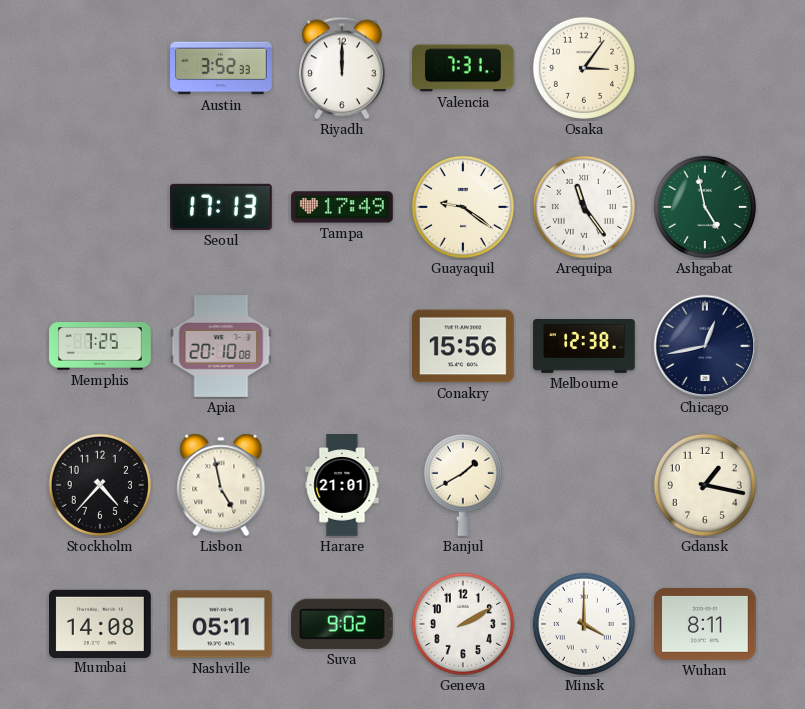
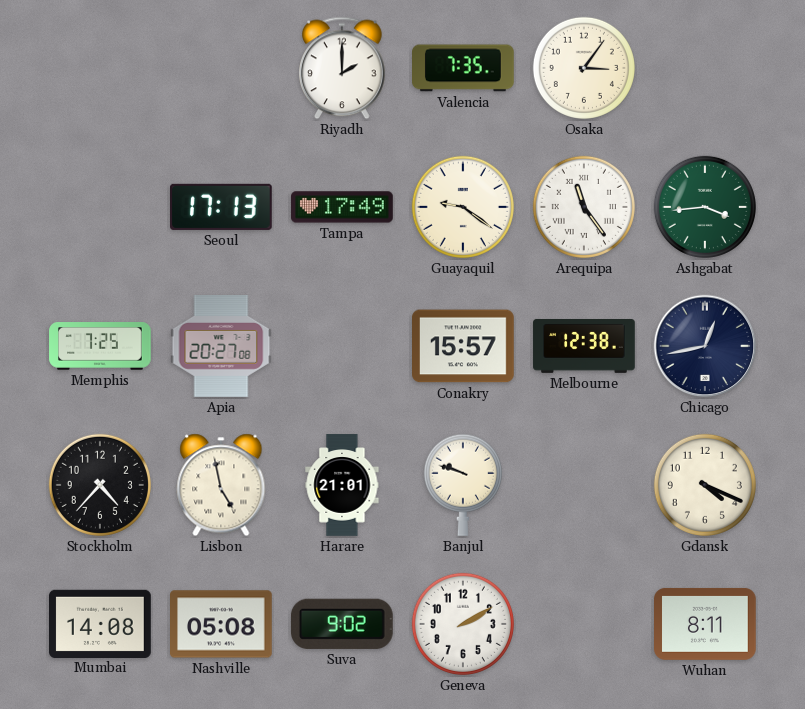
Austin: 3:52 -> none (221, 68)
Riyadh: 12:00 -> 2:00 (343, 68)
Valencia: 7:31 -> 7:35 (464, 68)
Ashgabat: 4:58 -> 3:44 (705, 207)
Apia: 20:10 -> 20:27 (221, 347)
Conakry: 15:56 -> 15:57 (464, 346)
Banjul: 1:40 -> 9:48 (463, 485)
Gdansk: 1:17 -> 4:19 (705, 485)
Nashville: 05:11 -> 05:08 (222, 624)
Minsk: 4:00 -> none (584, 624)
